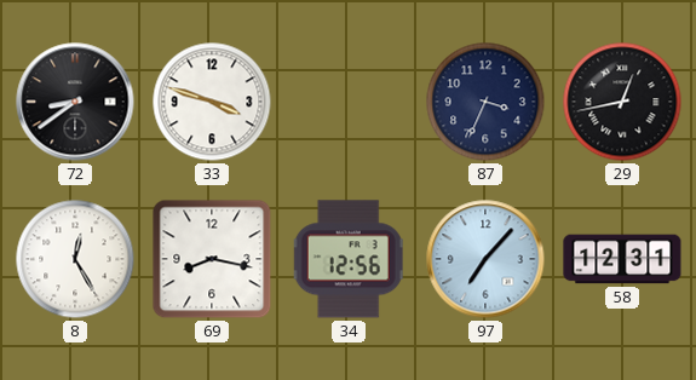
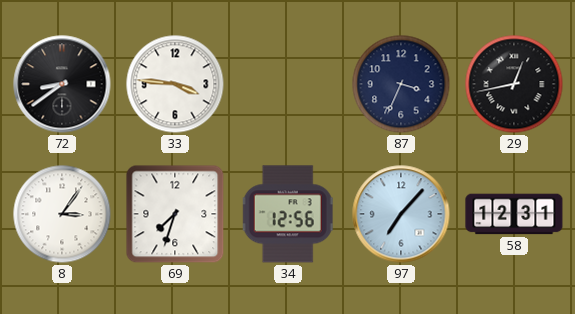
33: 3:48 -> 3:46 (175, 84)
8: 12:25 -> 3:06 (62, 214)
69: 8:17 -> 7:33 (175, 214)
